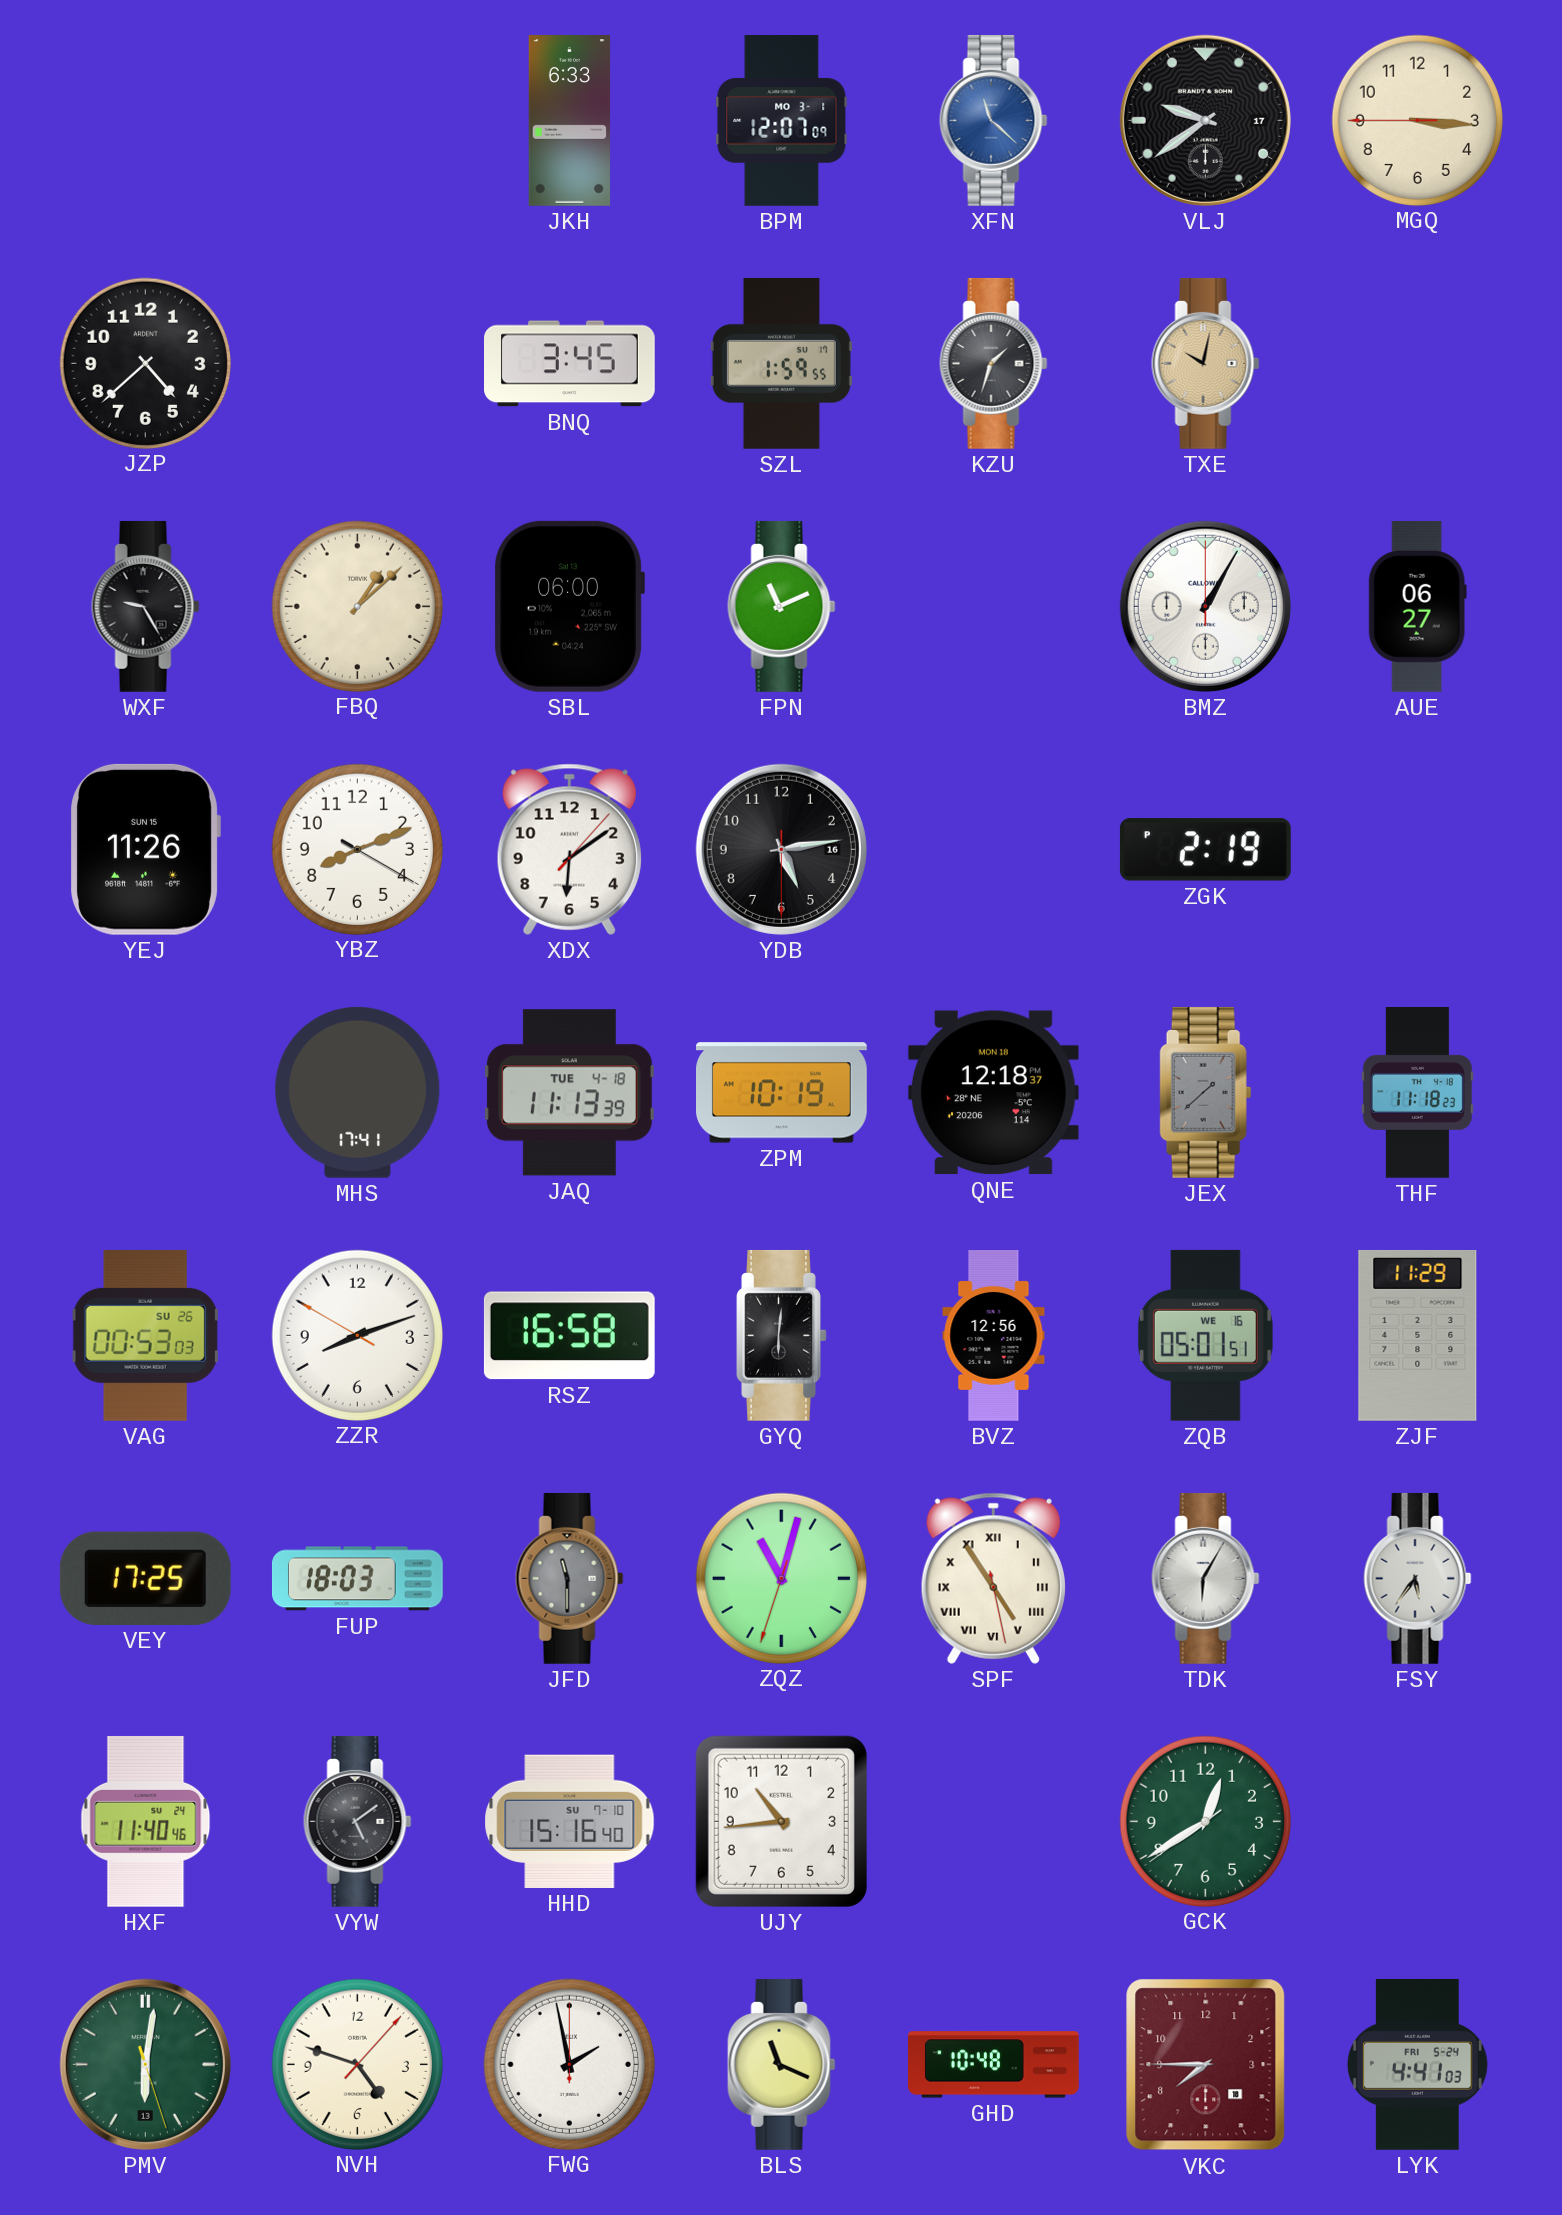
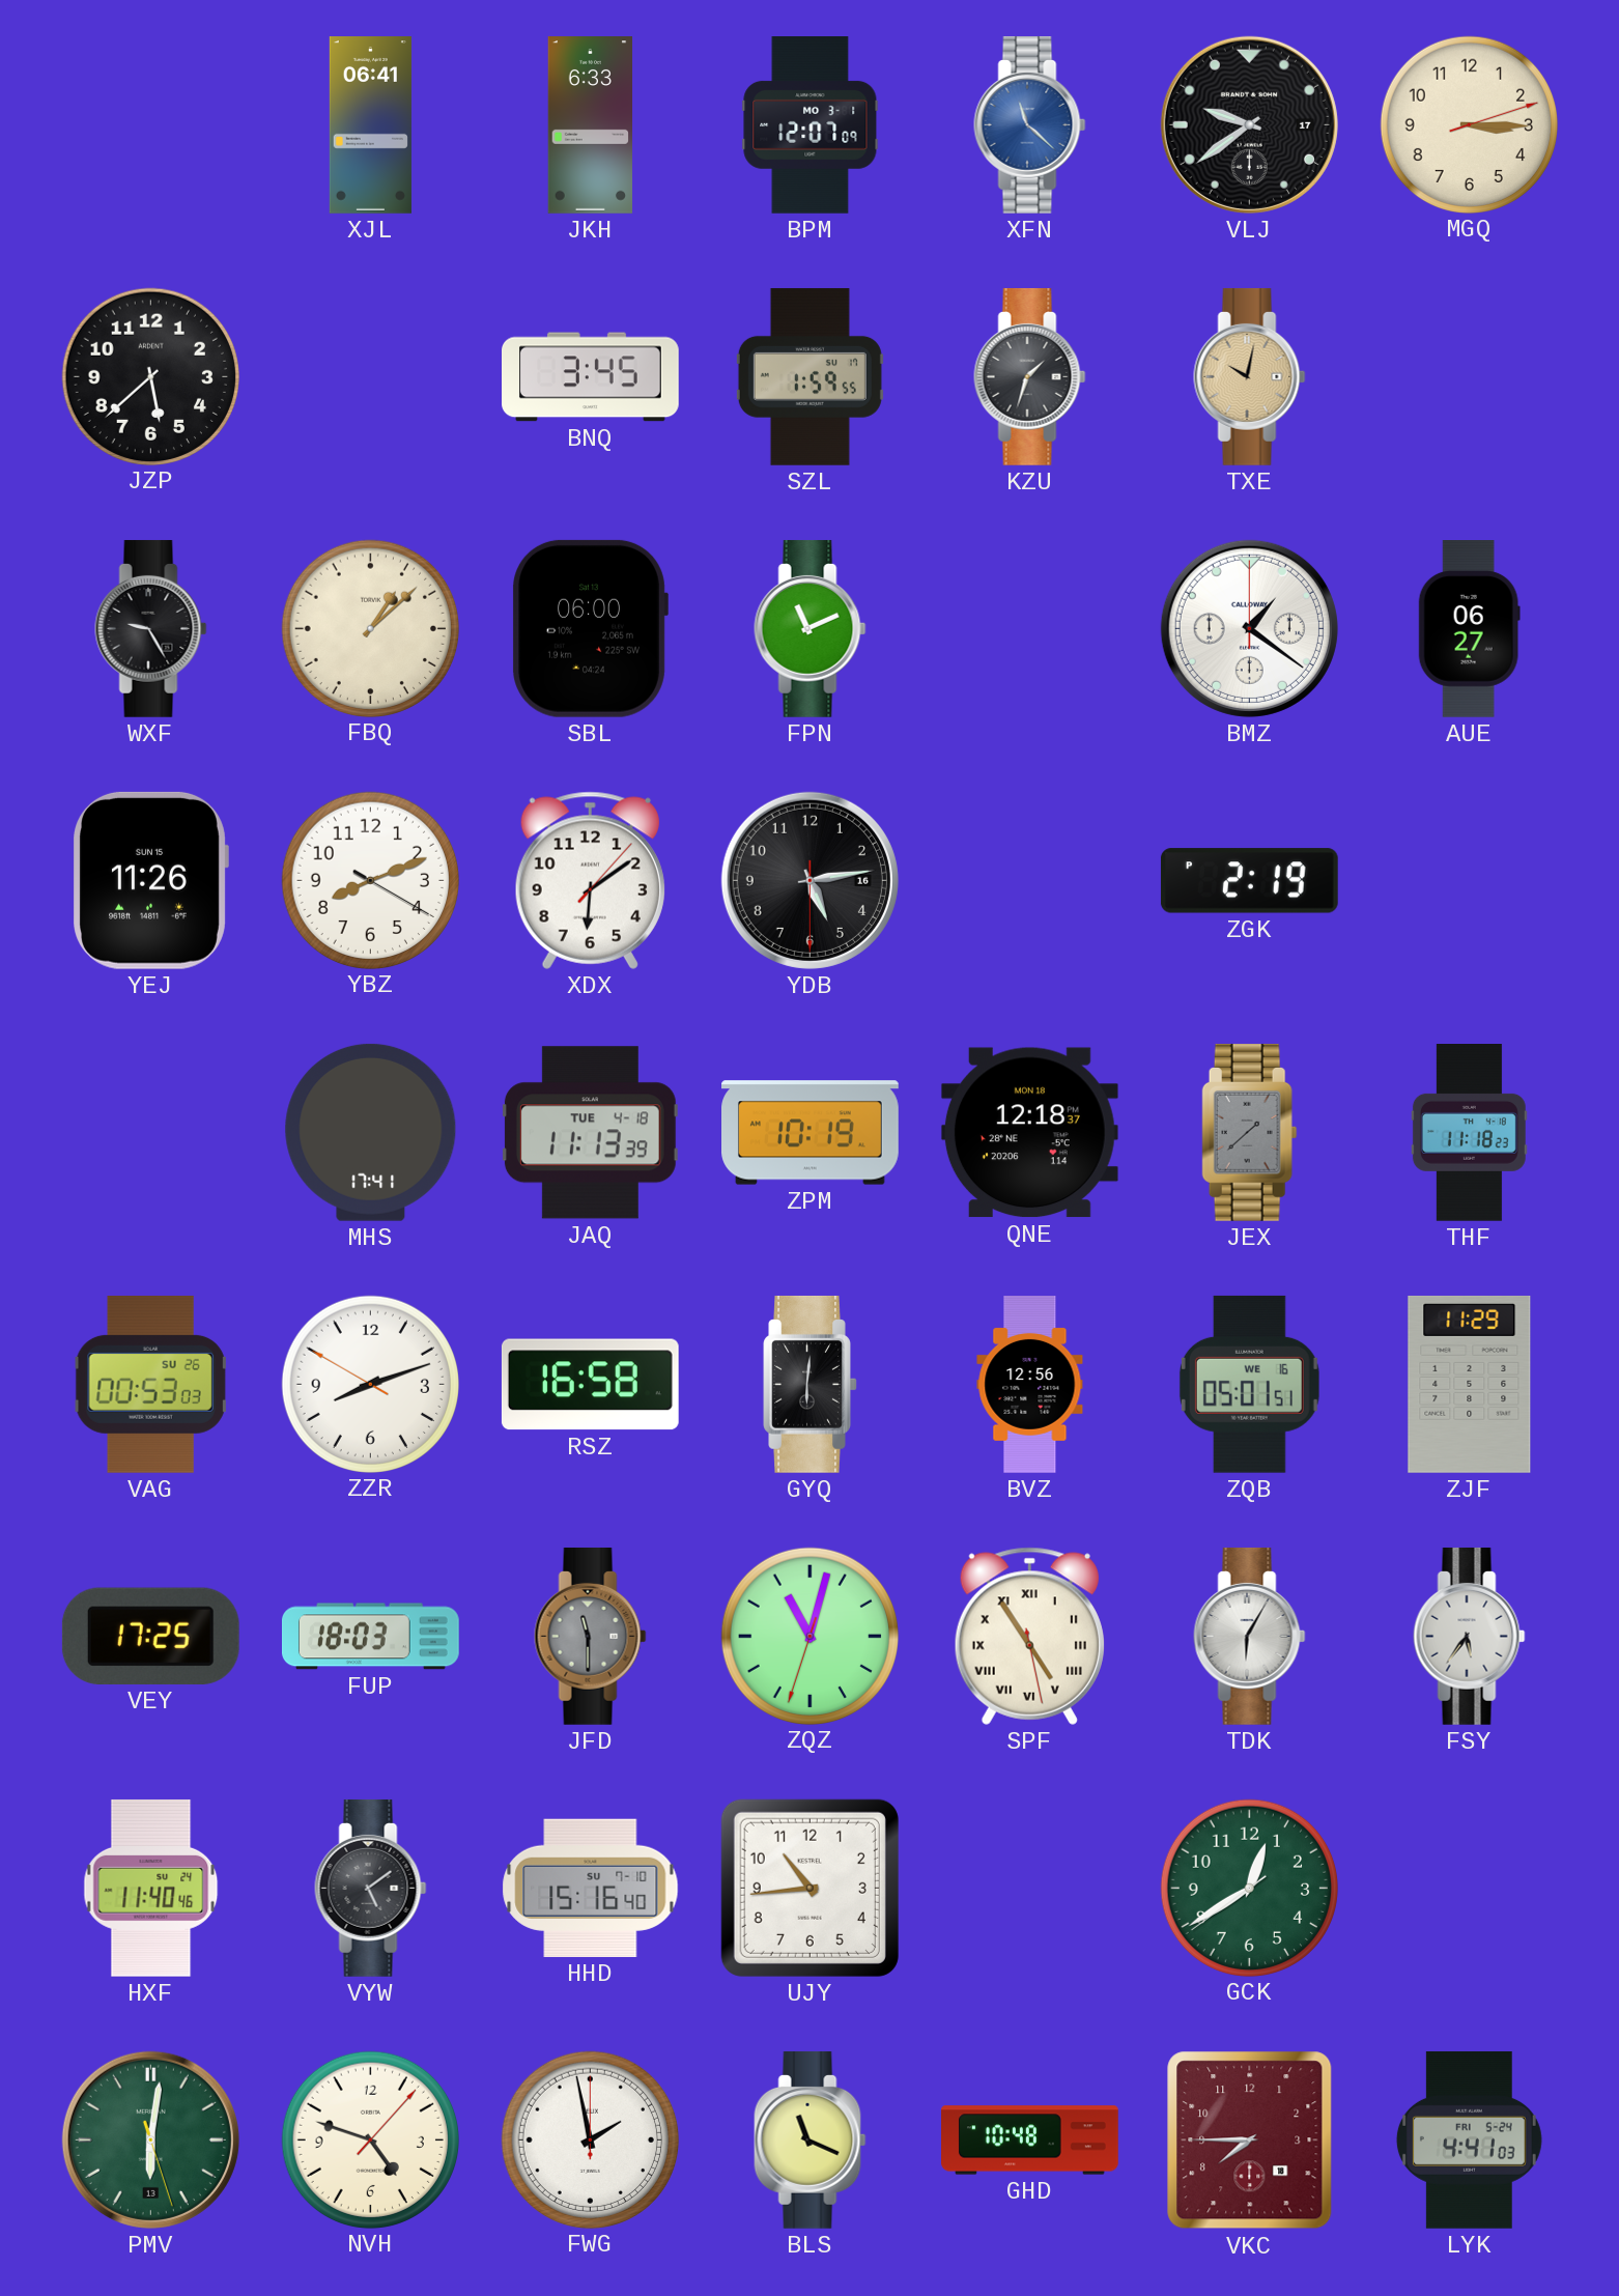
XJL: none -> 06:41 (370, 125)
MGQ: 3:15:45 -> 3:15:12 (1469, 124)
JZP: 4:38 -> 5:38 (150, 376)
BMZ: 1:05 -> 1:21 (1249, 628)
